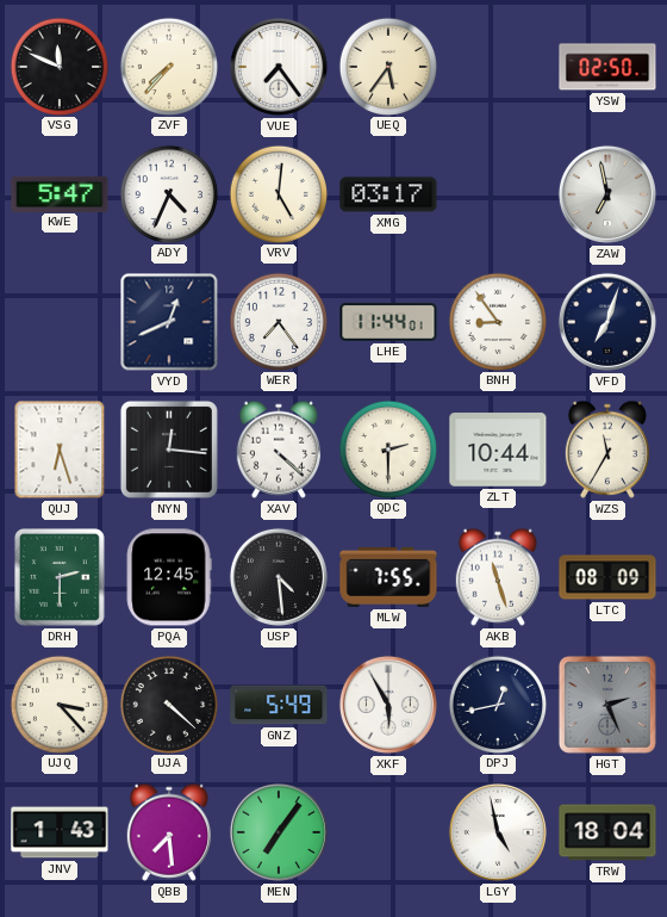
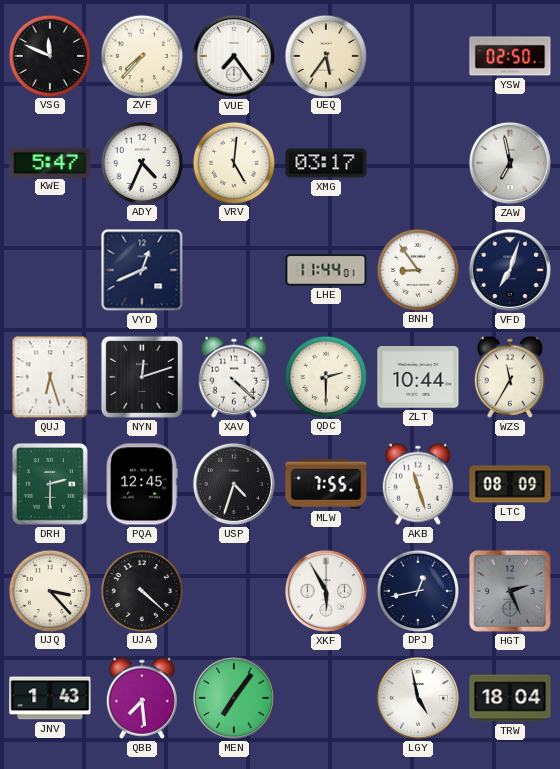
WER: 7:24 -> none (279, 321)
NYN: 12:16 -> 12:12 (142, 377)
USP: 4:29 -> 4:33 (234, 484)
GNZ: 5:49 -> none (279, 705)
